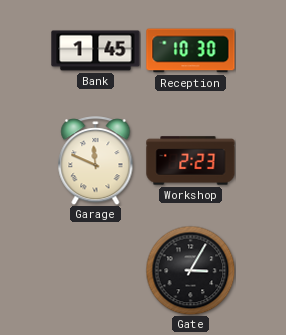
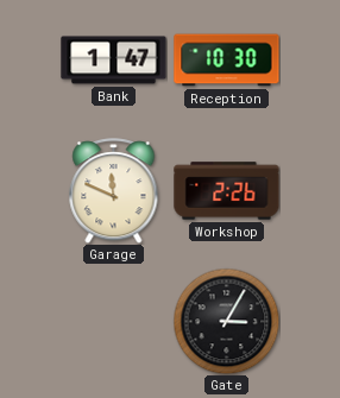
Bank: 1:45 -> 1:47 (114, 61)
Workshop: 2:23 -> 2:26 (227, 191)
